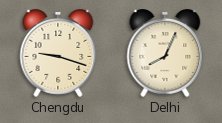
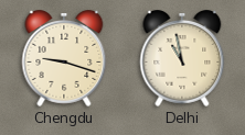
Delhi: 8:04 -> 10:58 (182, 59)
